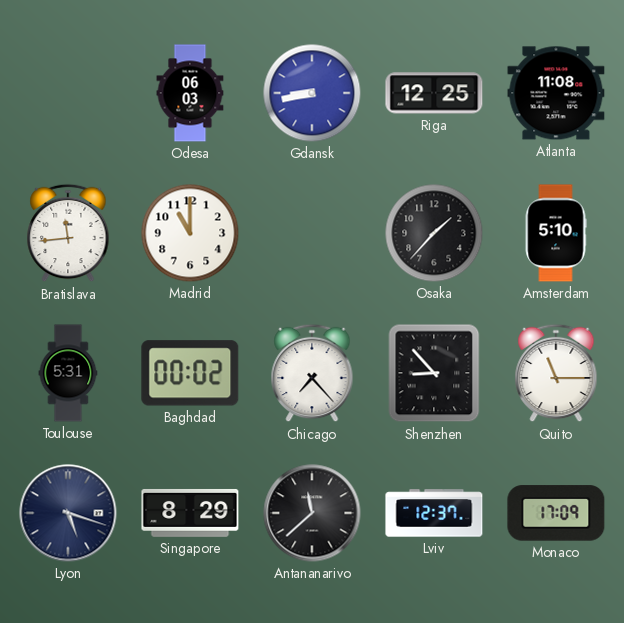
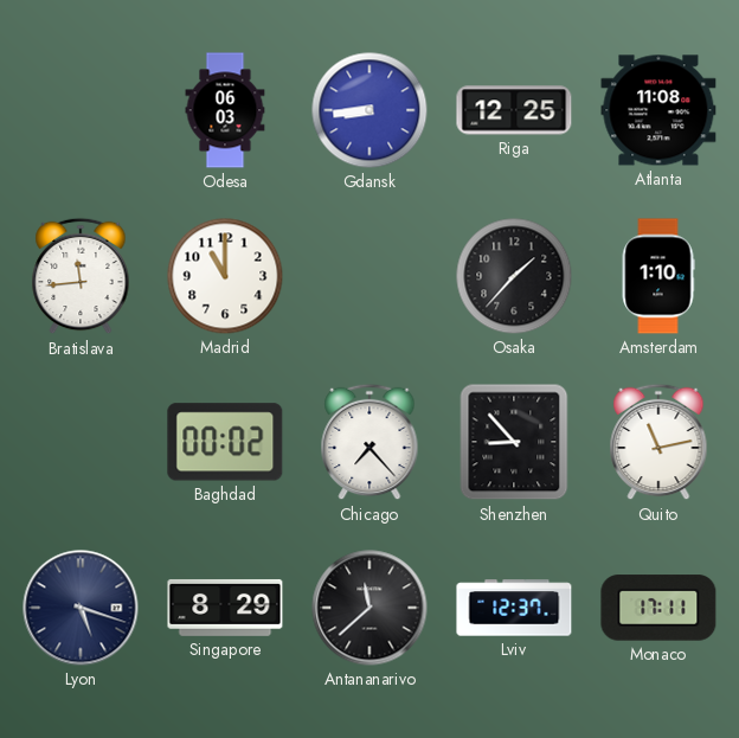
Gdansk: 8:43 -> 8:44 (369, 110)
Amsterdam: 5:10 -> 1:10 (658, 276)
Toulouse: 5:31 -> none (68, 373)
Quito: 11:15 -> 11:13 (658, 442)
Monaco: 17:09 -> 17:11 (658, 608)
